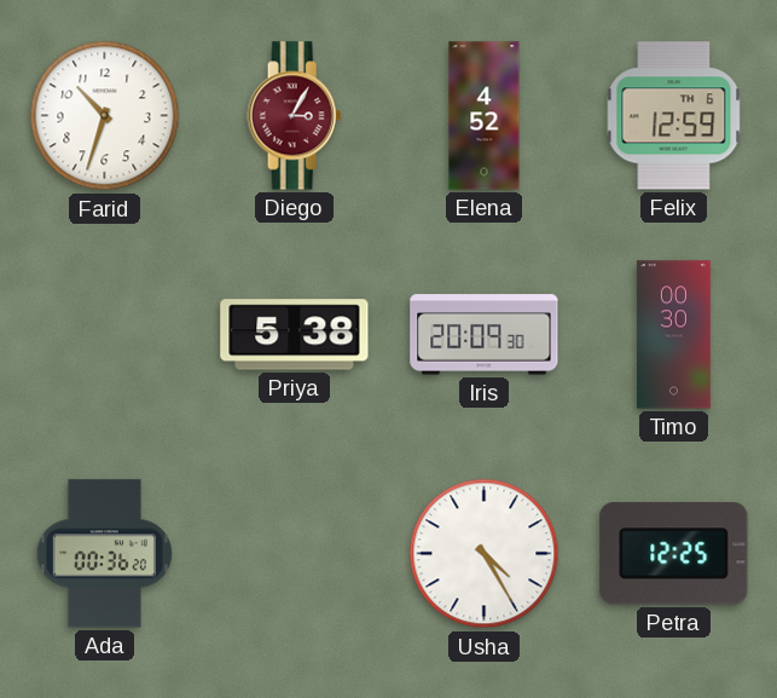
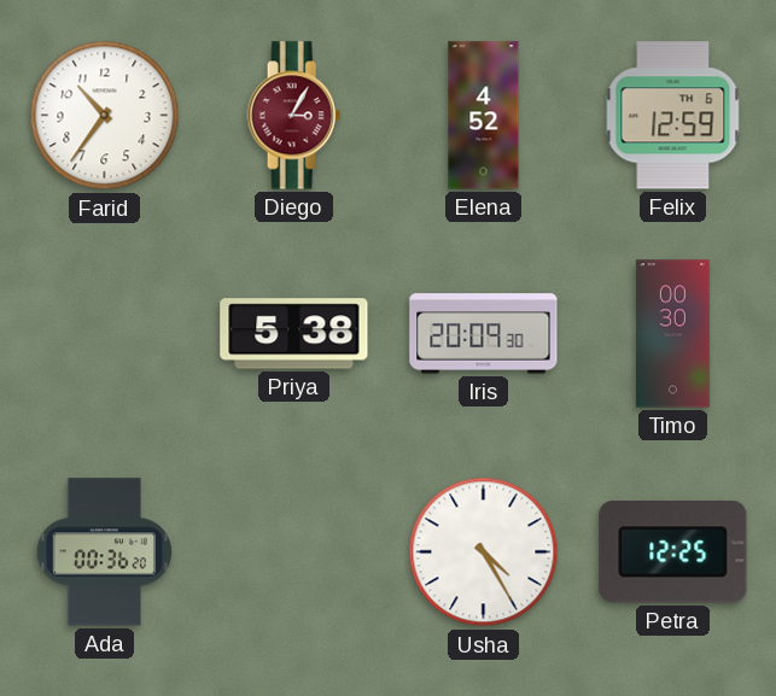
Farid: 10:33 -> 10:36 (105, 116)
